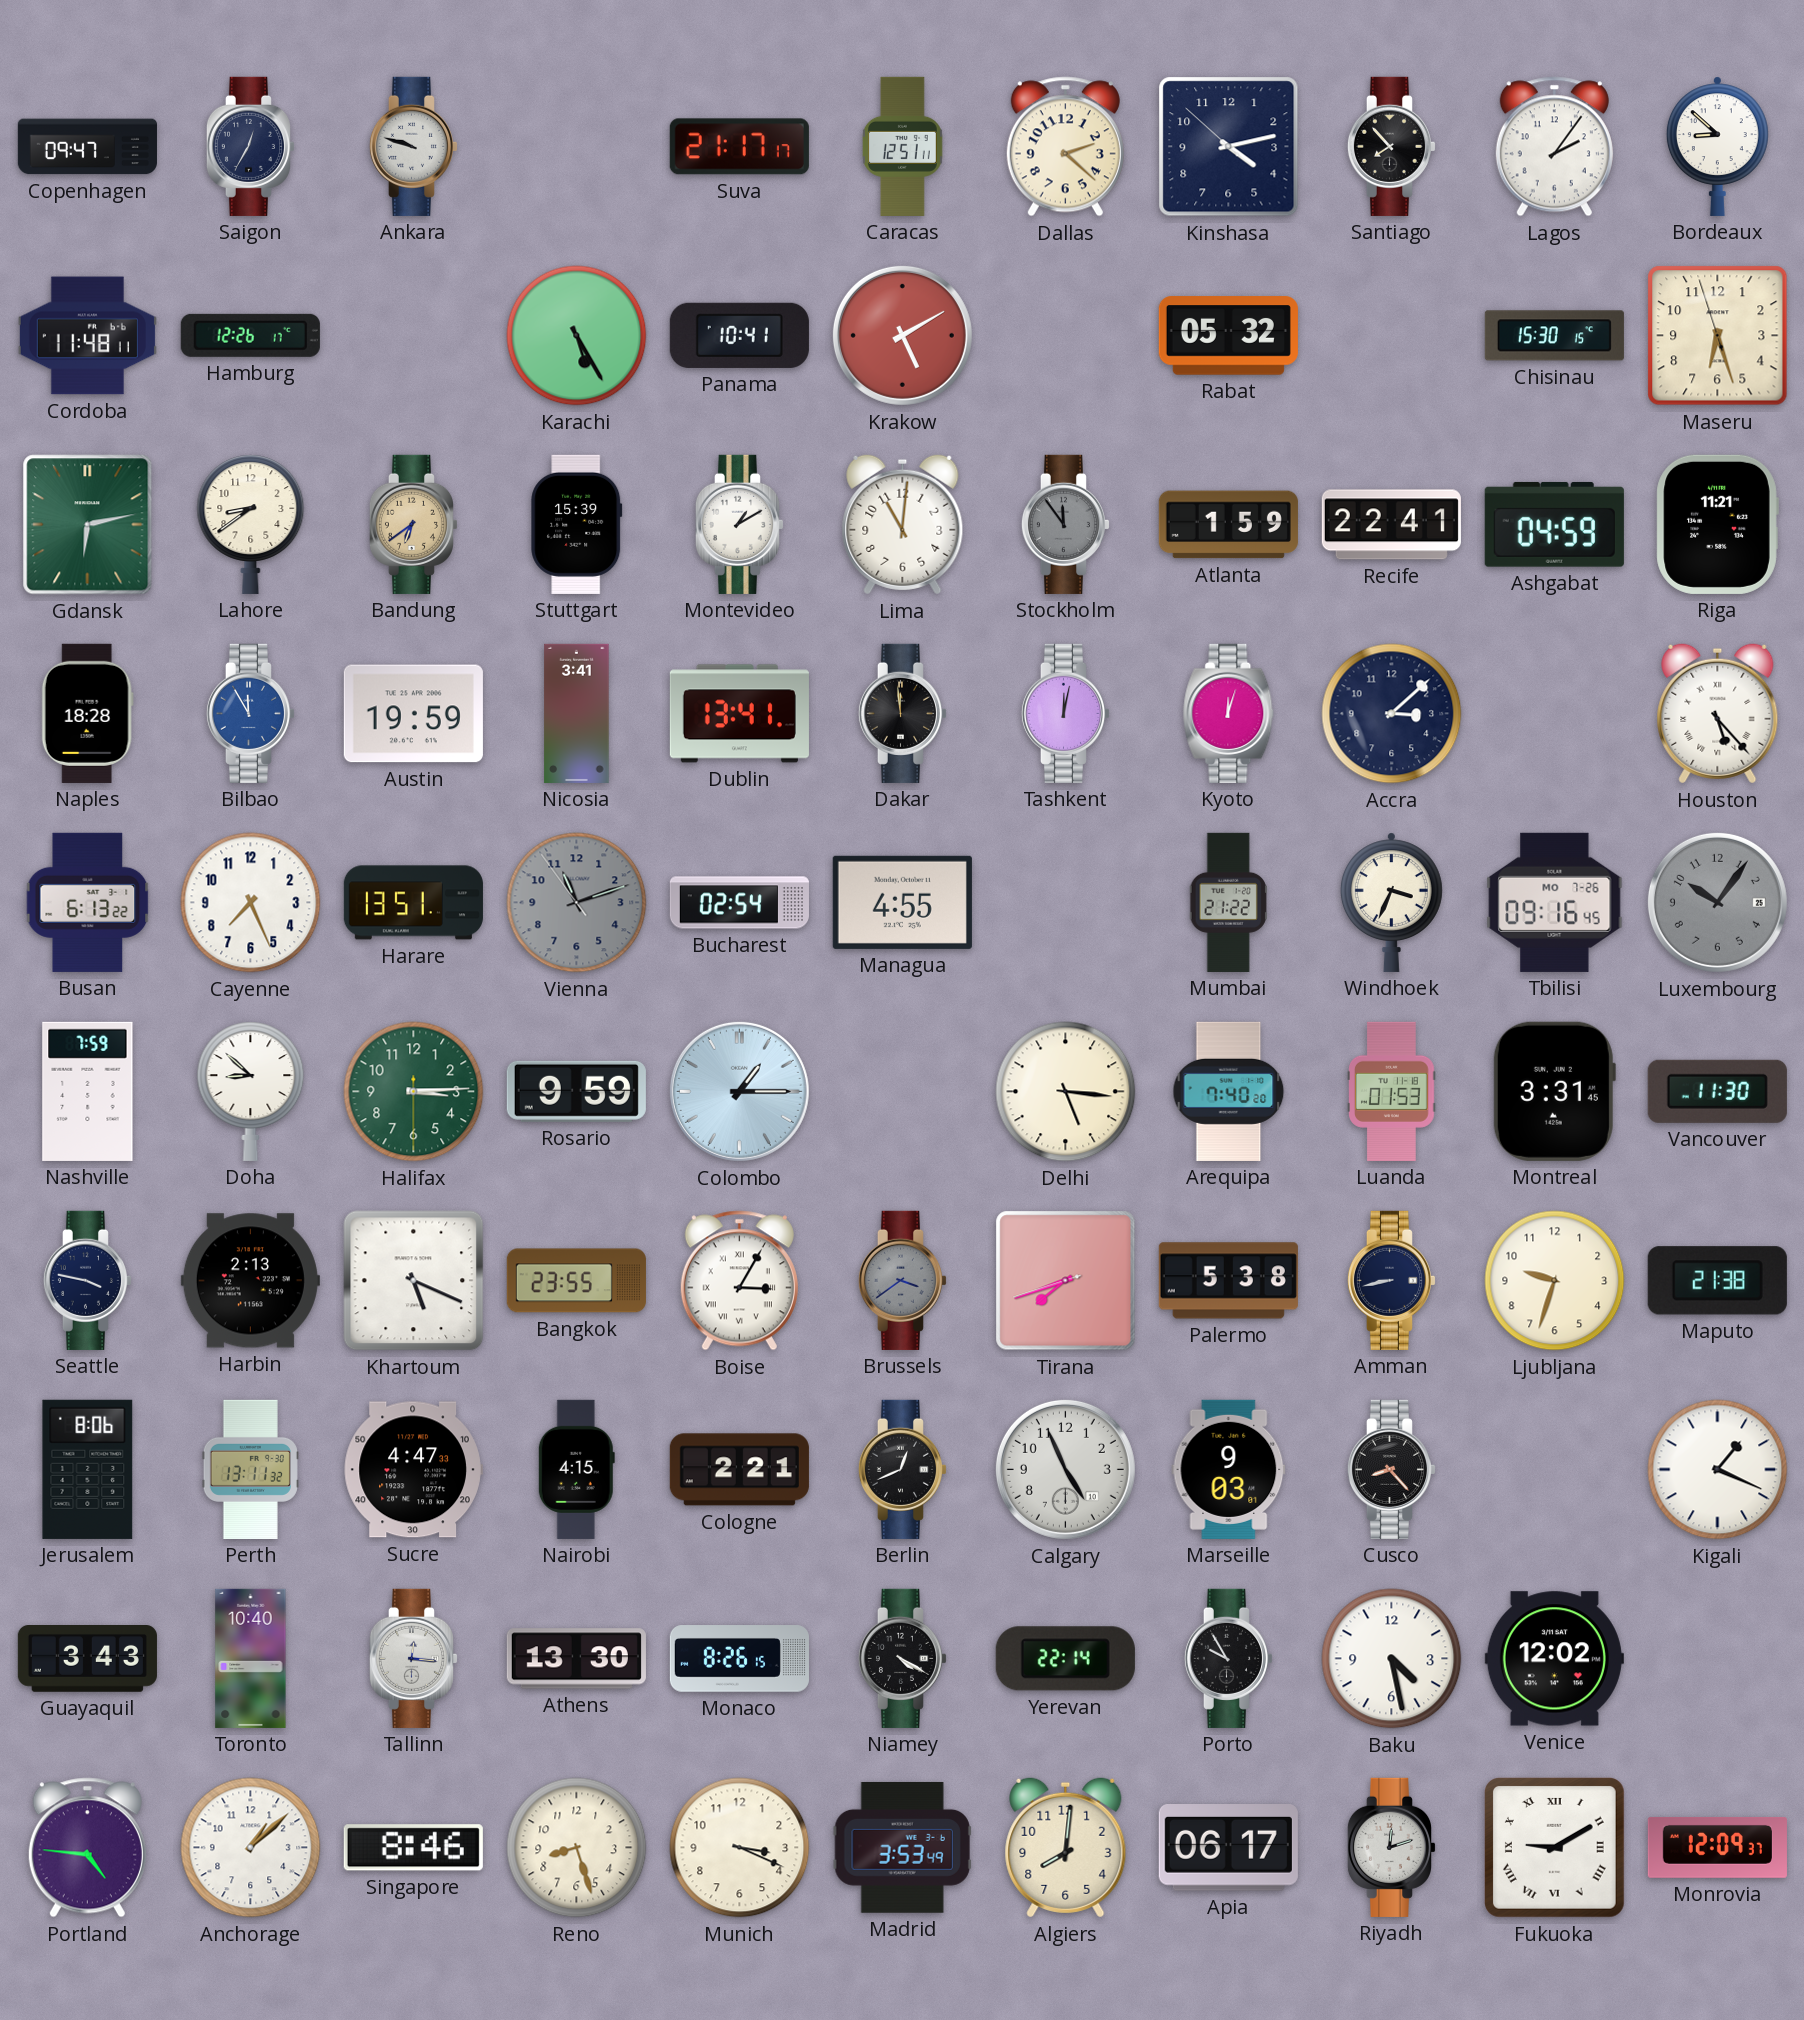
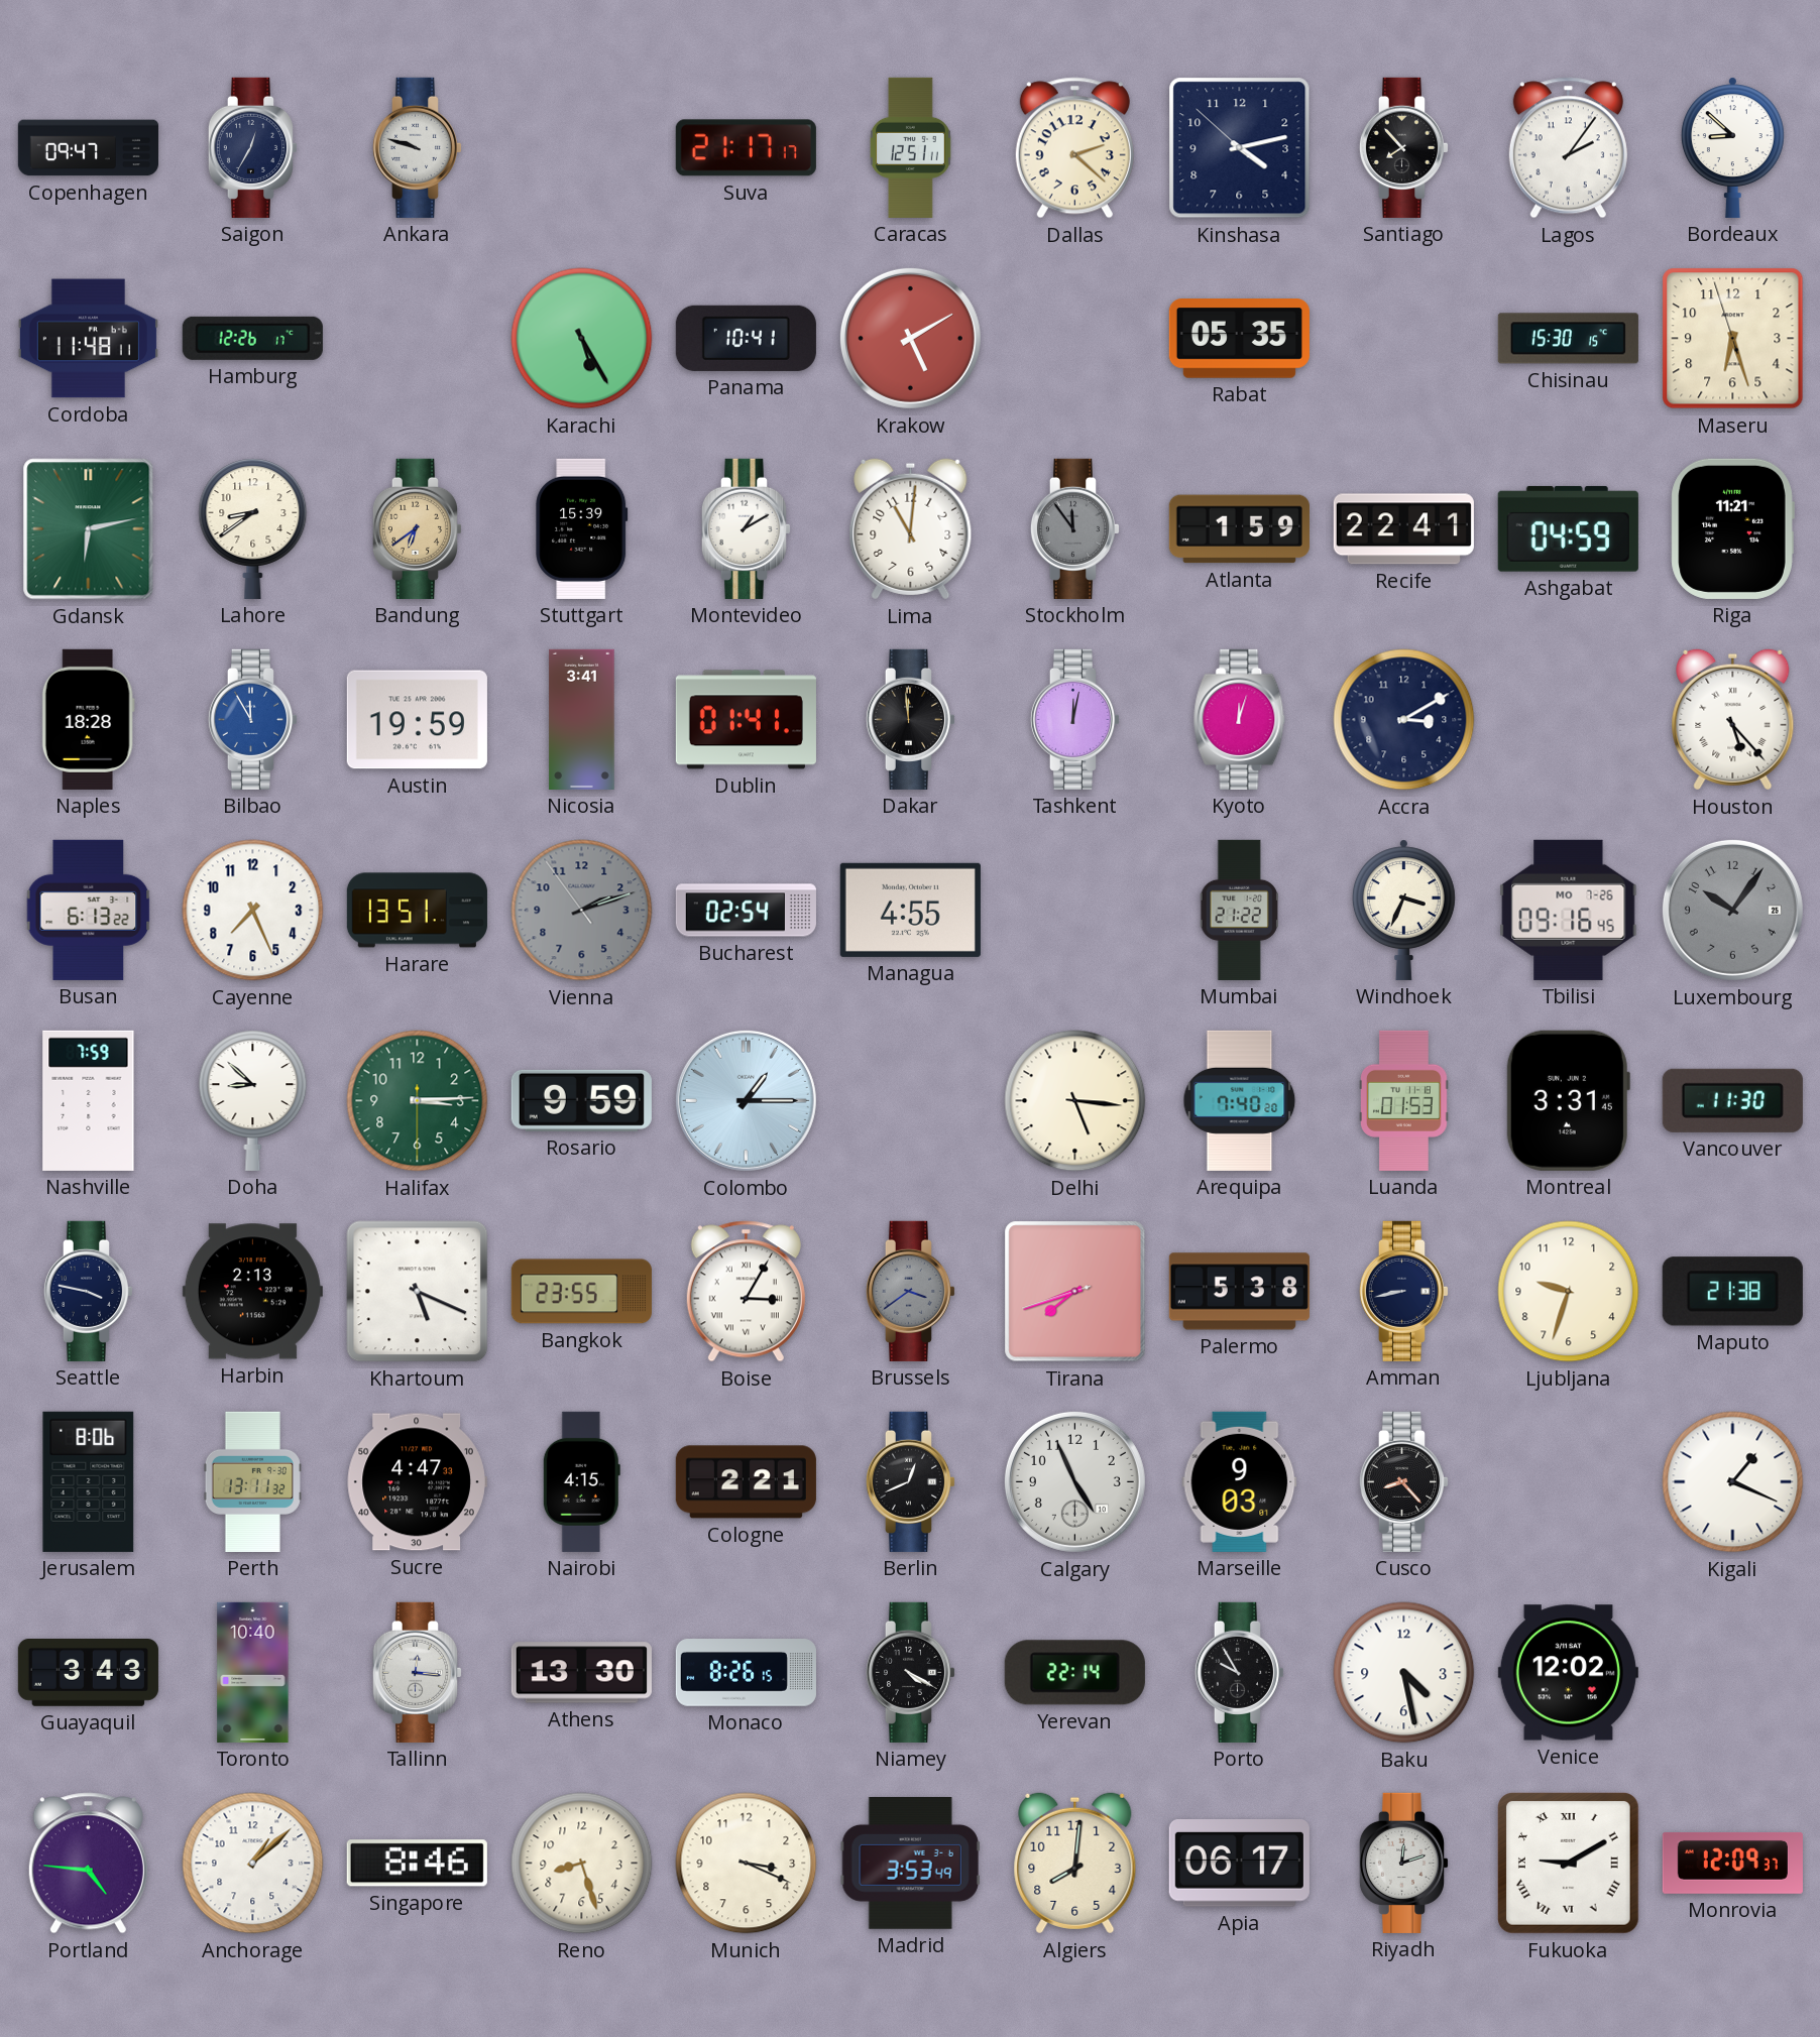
Rabat: 05:32 -> 05:35 (1239, 339)
Dublin: 13:41 -> 01:41 (746, 720)
Accra: 3:08 -> 3:10 (1404, 720)
Vienna: 11:11 -> 2:11 (582, 911)
